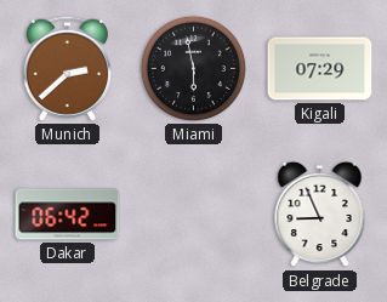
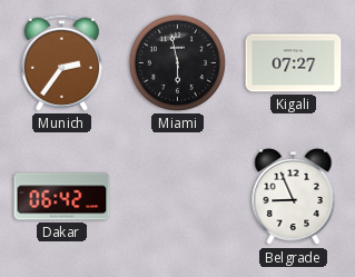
Munich: 2:38 -> 2:36 (61, 62)
Kigali: 07:29 -> 07:27 (294, 63)
